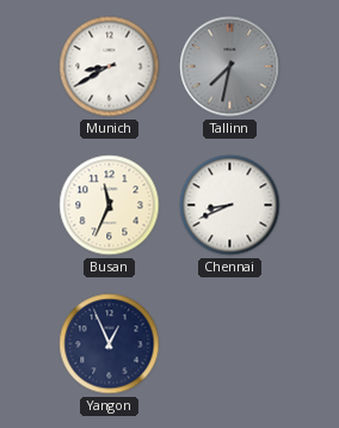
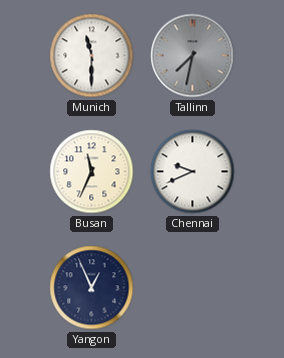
Munich: 8:40 -> 11:30 (92, 56)
Chennai: 8:41 -> 9:41 (193, 172)
